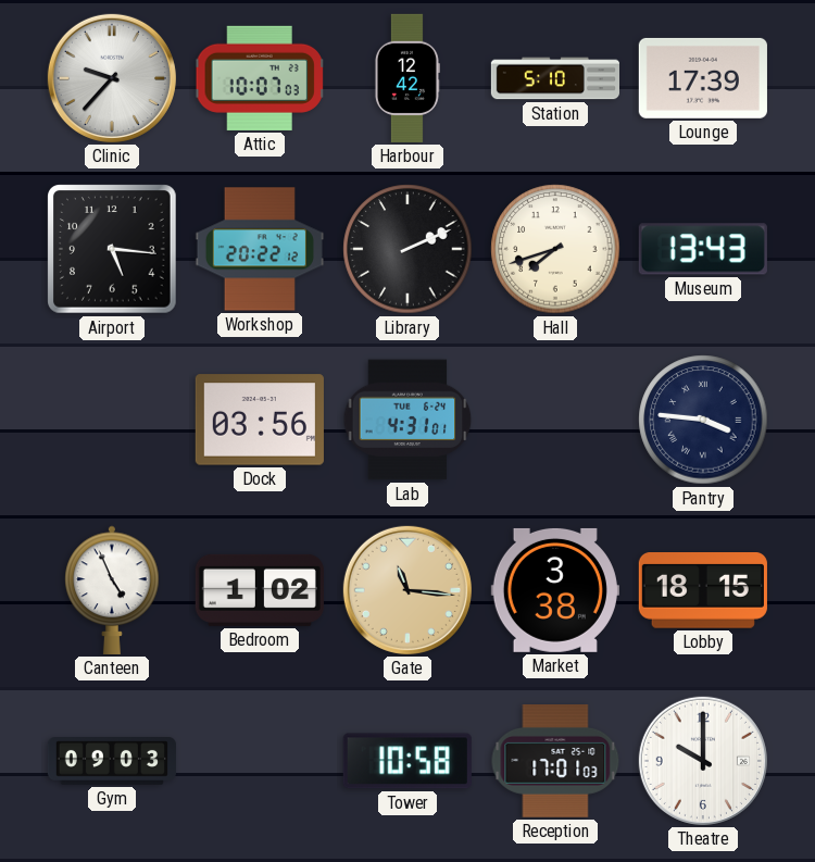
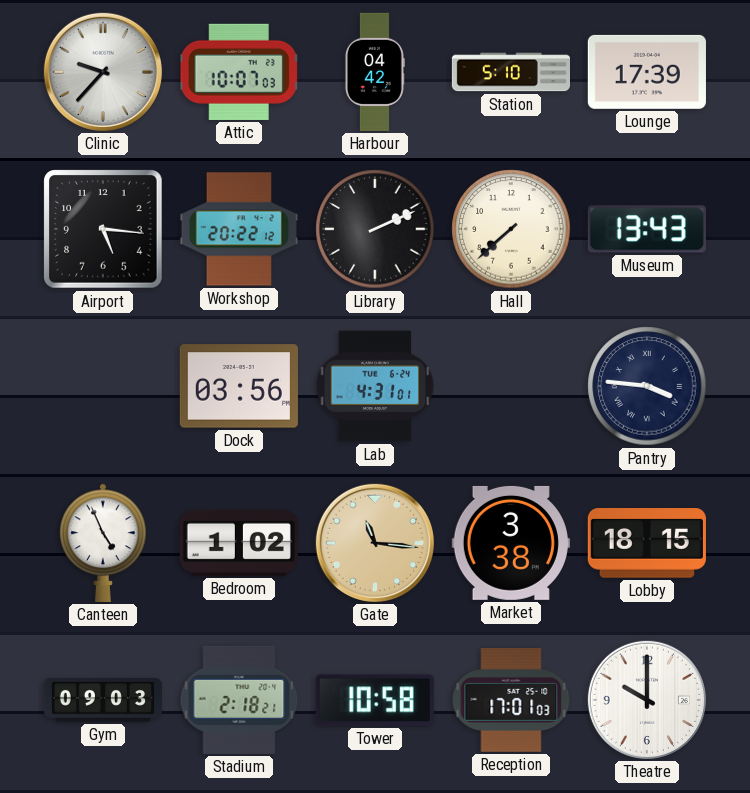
Harbour: 12:42 -> 04:42 (374, 72)
Hall: 7:42 -> 7:38 (511, 229)
Stadium: none -> 2:18 (239, 700)
